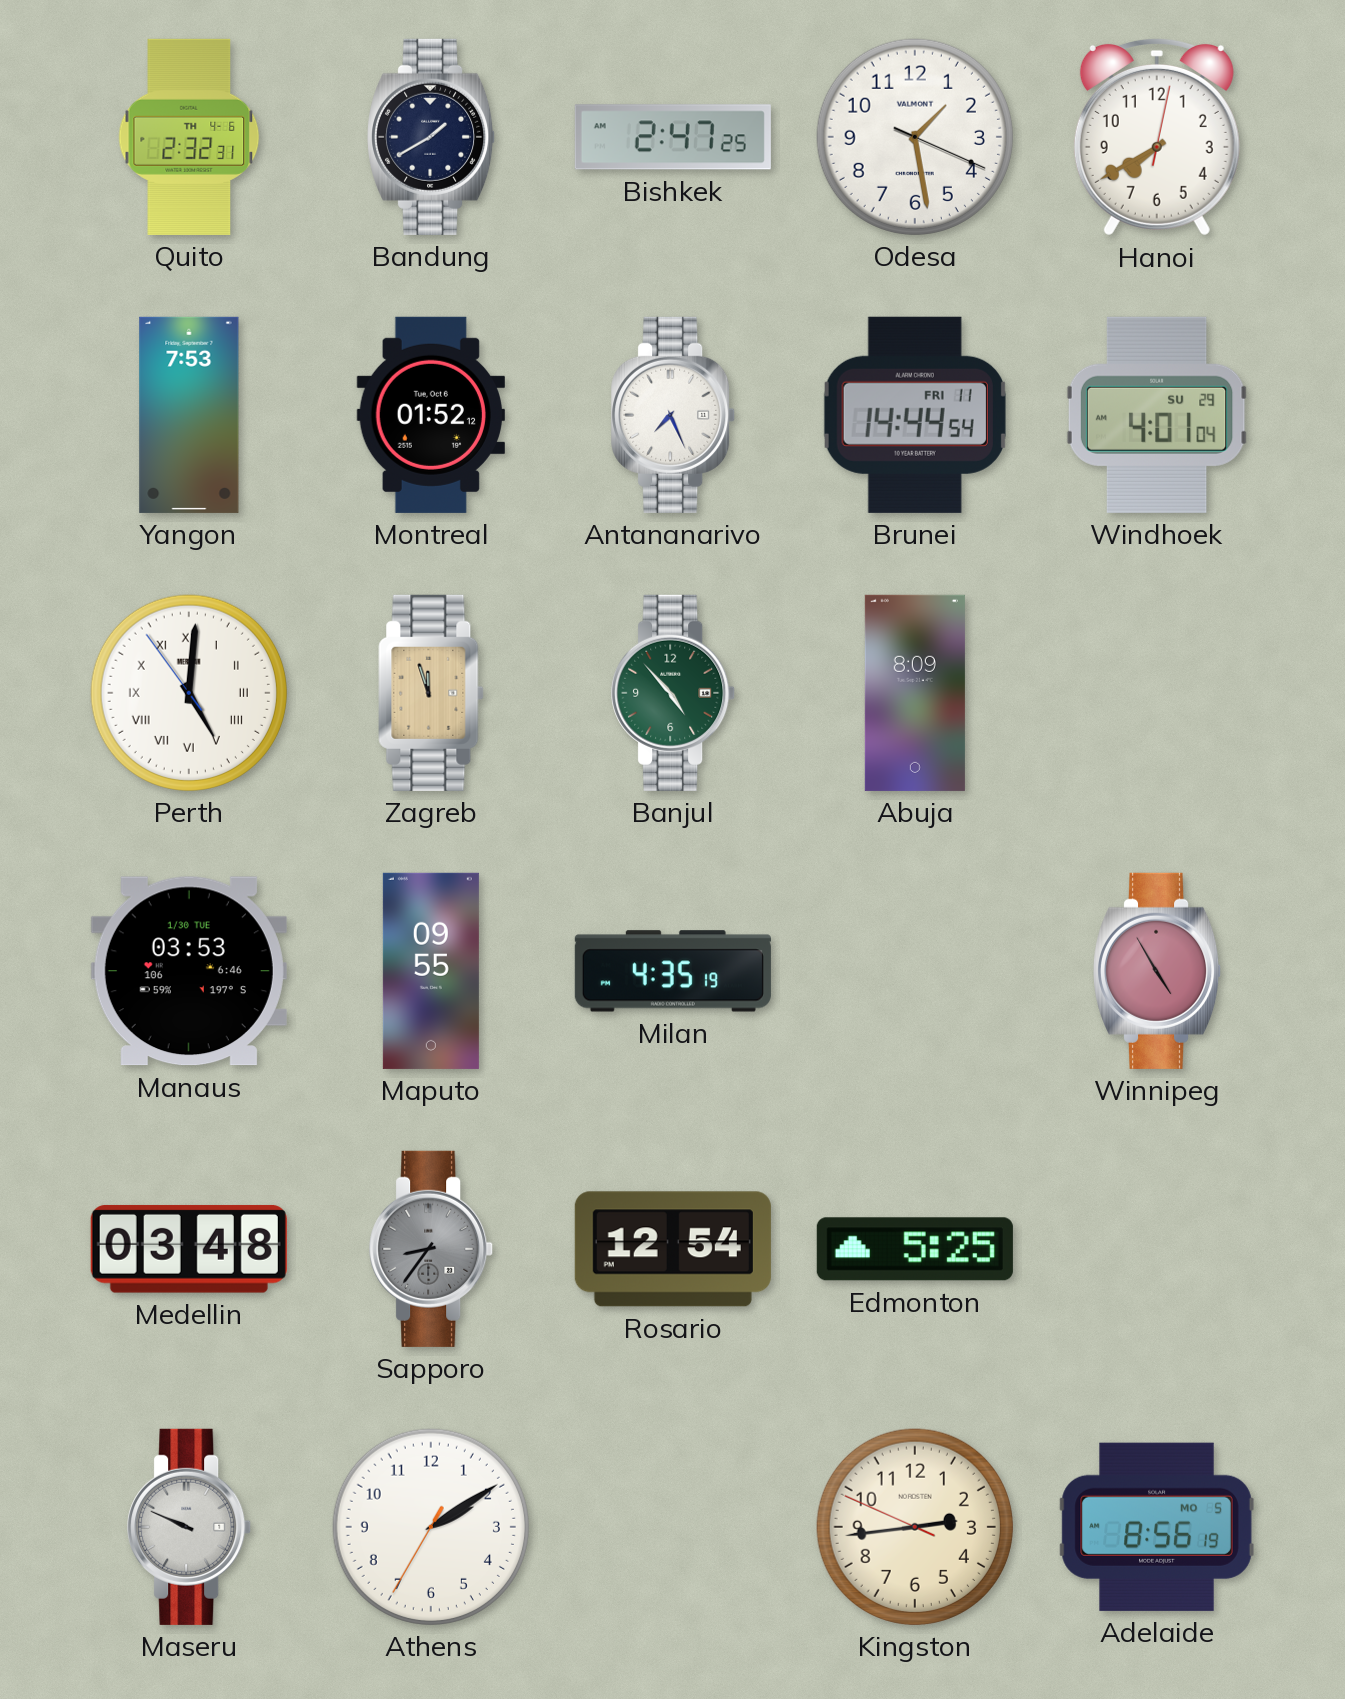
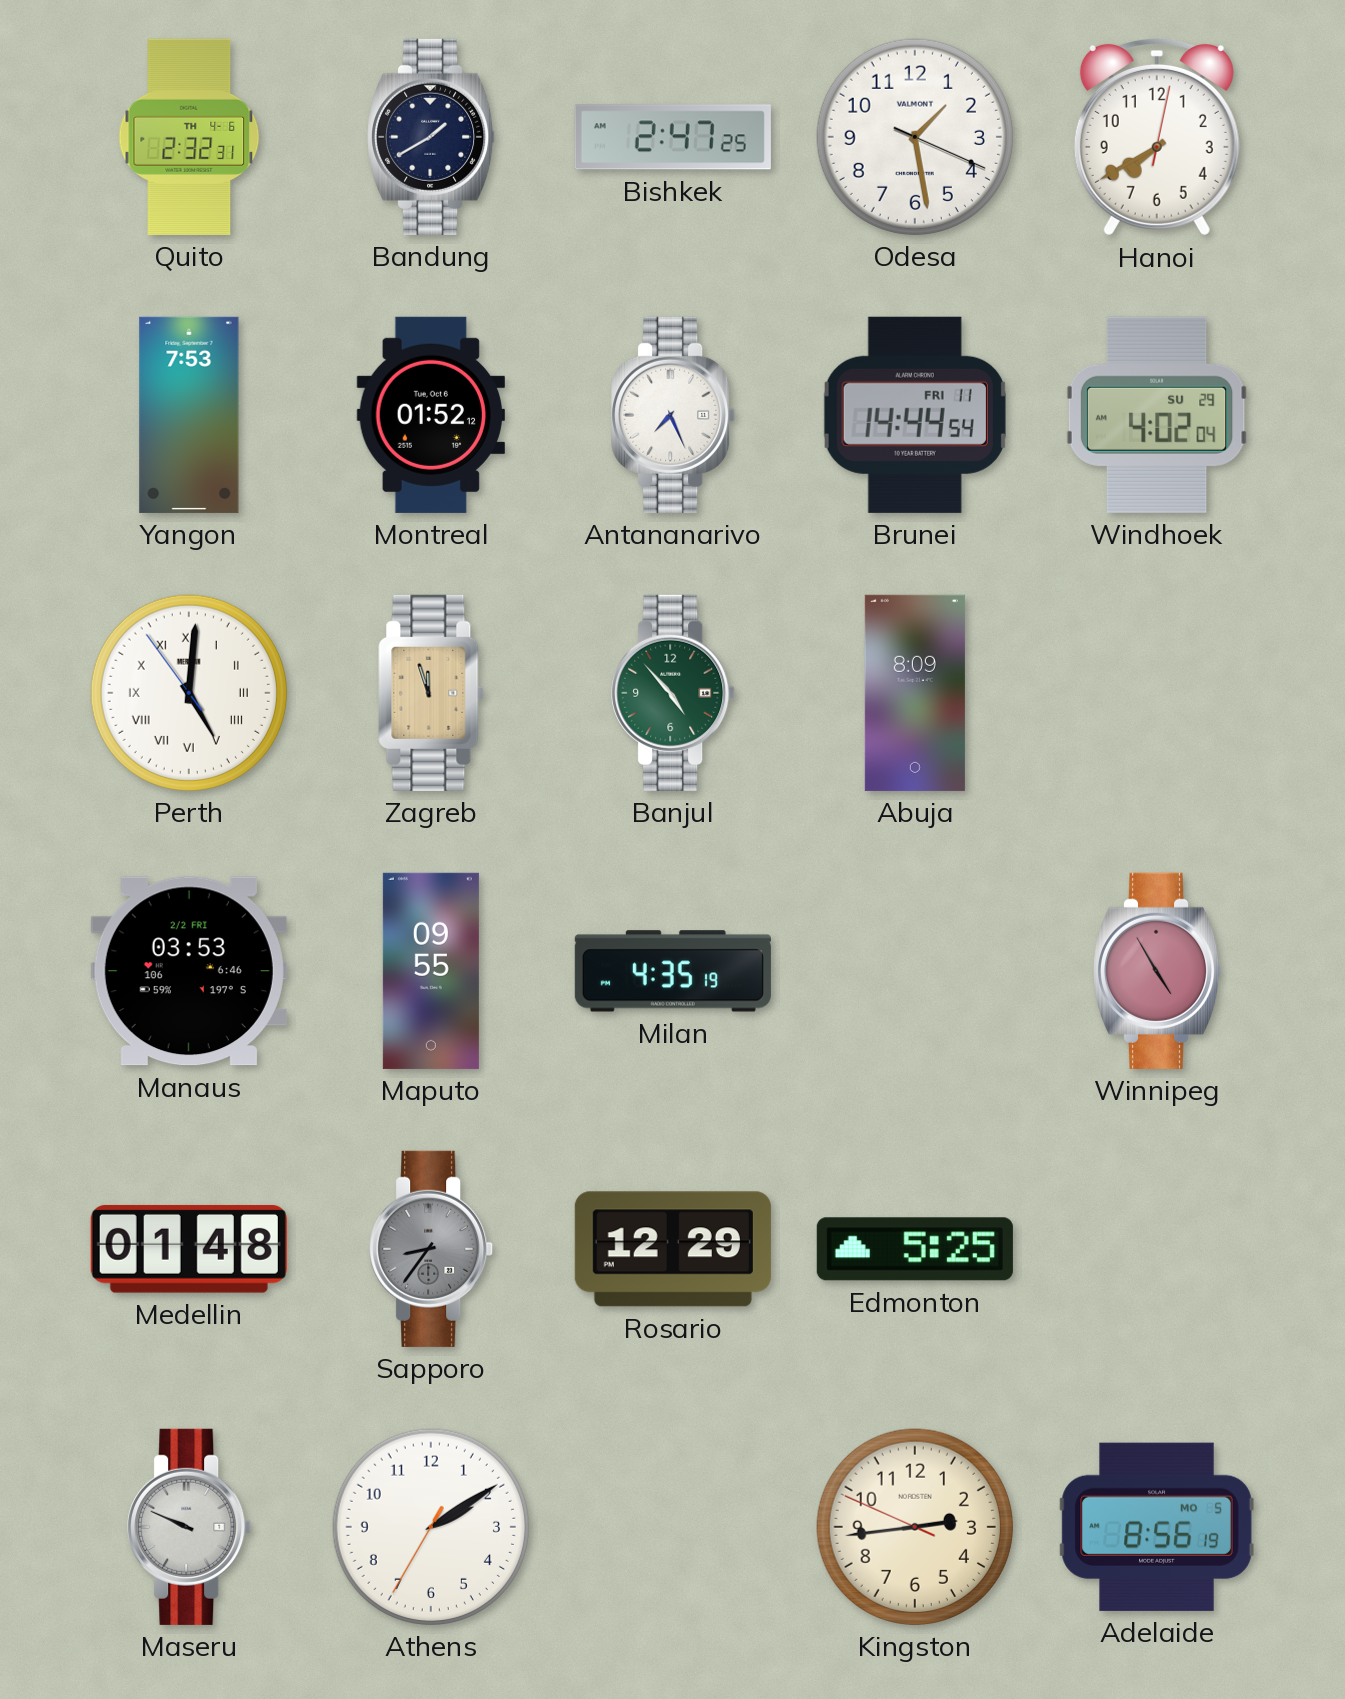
Windhoek: 4:01 -> 4:02 (1157, 415)
Manaus date: 1/30 TUE -> 2/2 FRI (189, 971)
Medellin: 03:48 -> 01:48 (189, 1249)
Rosario: 12:54 -> 12:29 (673, 1249)
